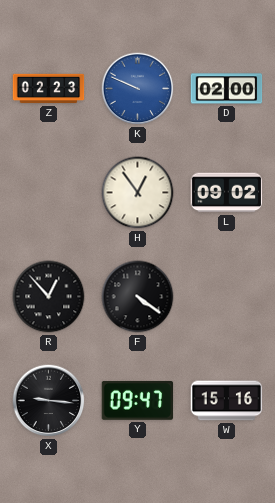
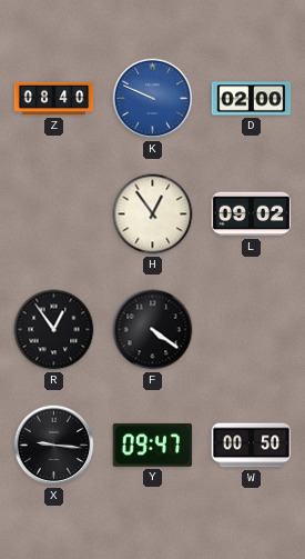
Z: 02:23 -> 08:40 (54, 99)
R: 12:53 -> 12:54 (54, 330)
W: 15:16 -> 00:50 (252, 446)
